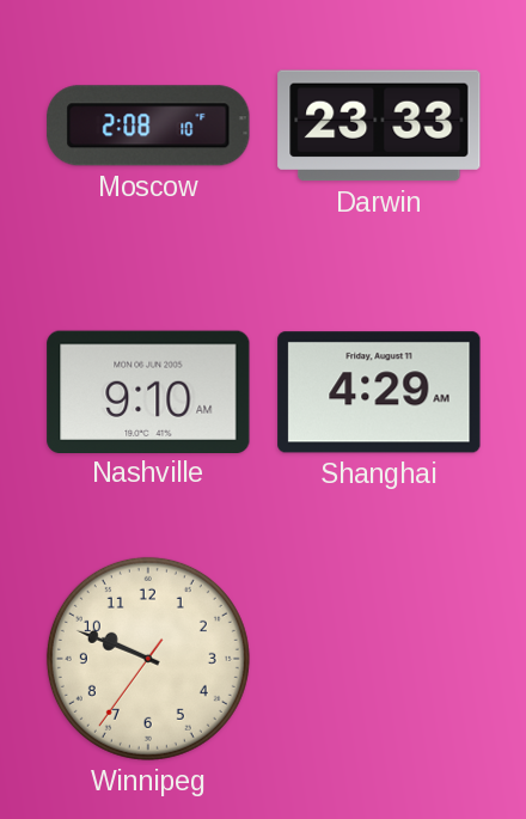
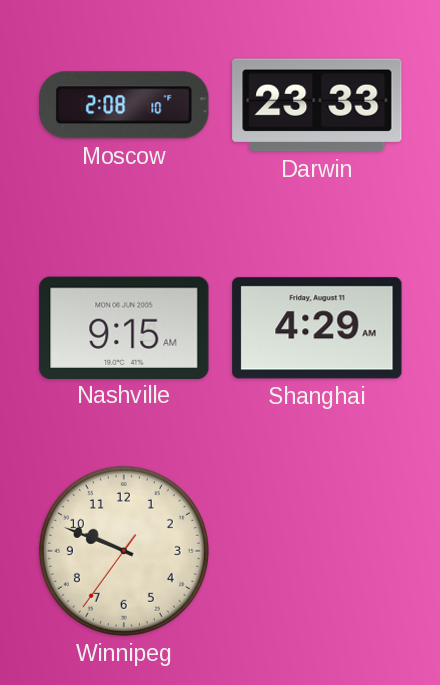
Nashville: 9:10 -> 9:15 (124, 327)
